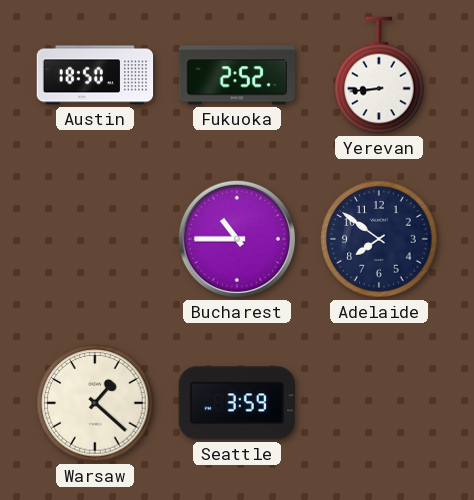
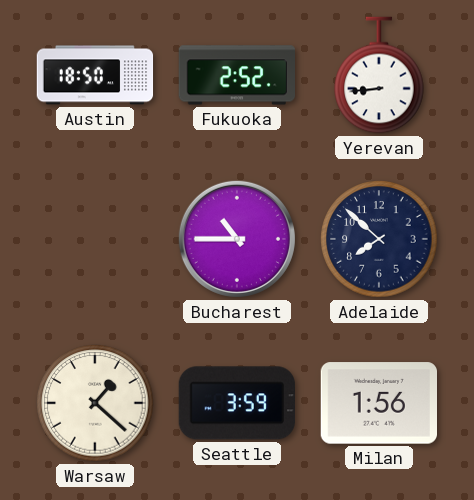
Adelaide: 7:51 -> 7:52 (379, 239)
Milan: none -> 1:56 (378, 403)
